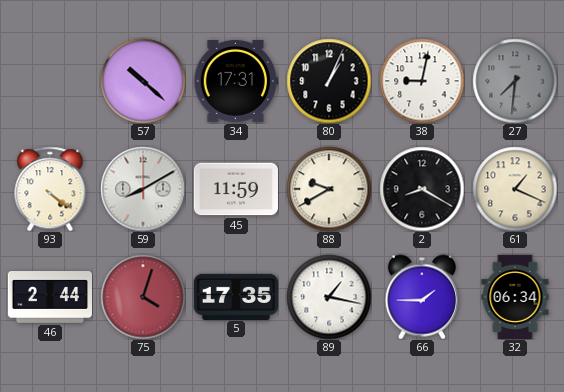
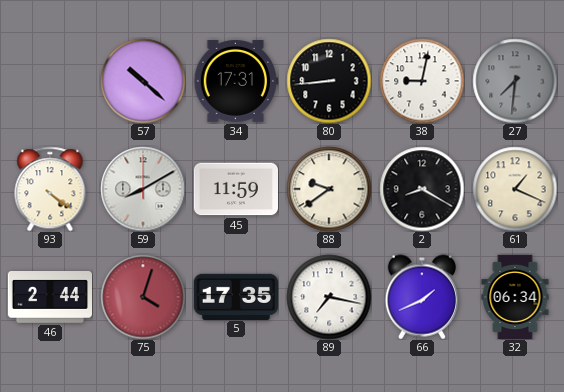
80: 1:04 -> 8:44 (329, 81)
88: 9:40 -> 9:39 (329, 189)
89: 1:17 -> 7:17 (329, 297)
66: 1:45 -> 1:41 (422, 297)
